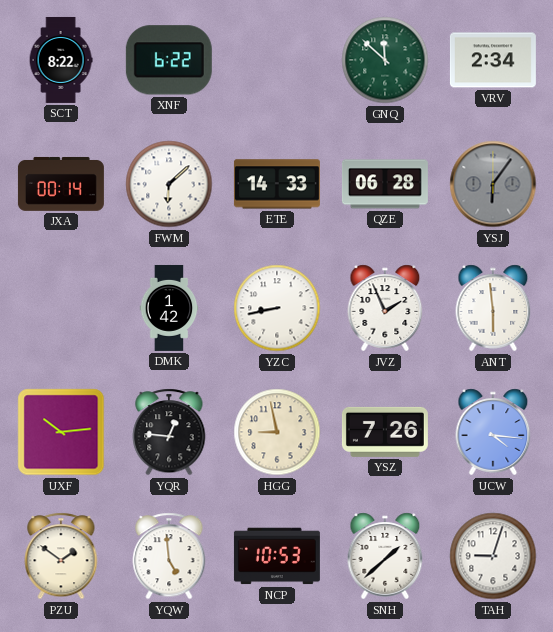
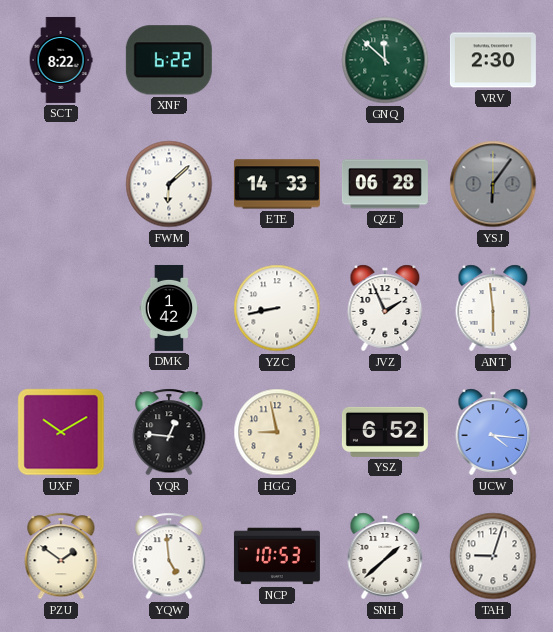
VRV: 2:34 -> 2:30 (493, 60)
JXA: 00:14 -> none (61, 184)
UXF: 10:14 -> 10:10 (61, 432)
YSZ: 7:26 -> 6:52 (385, 432)
